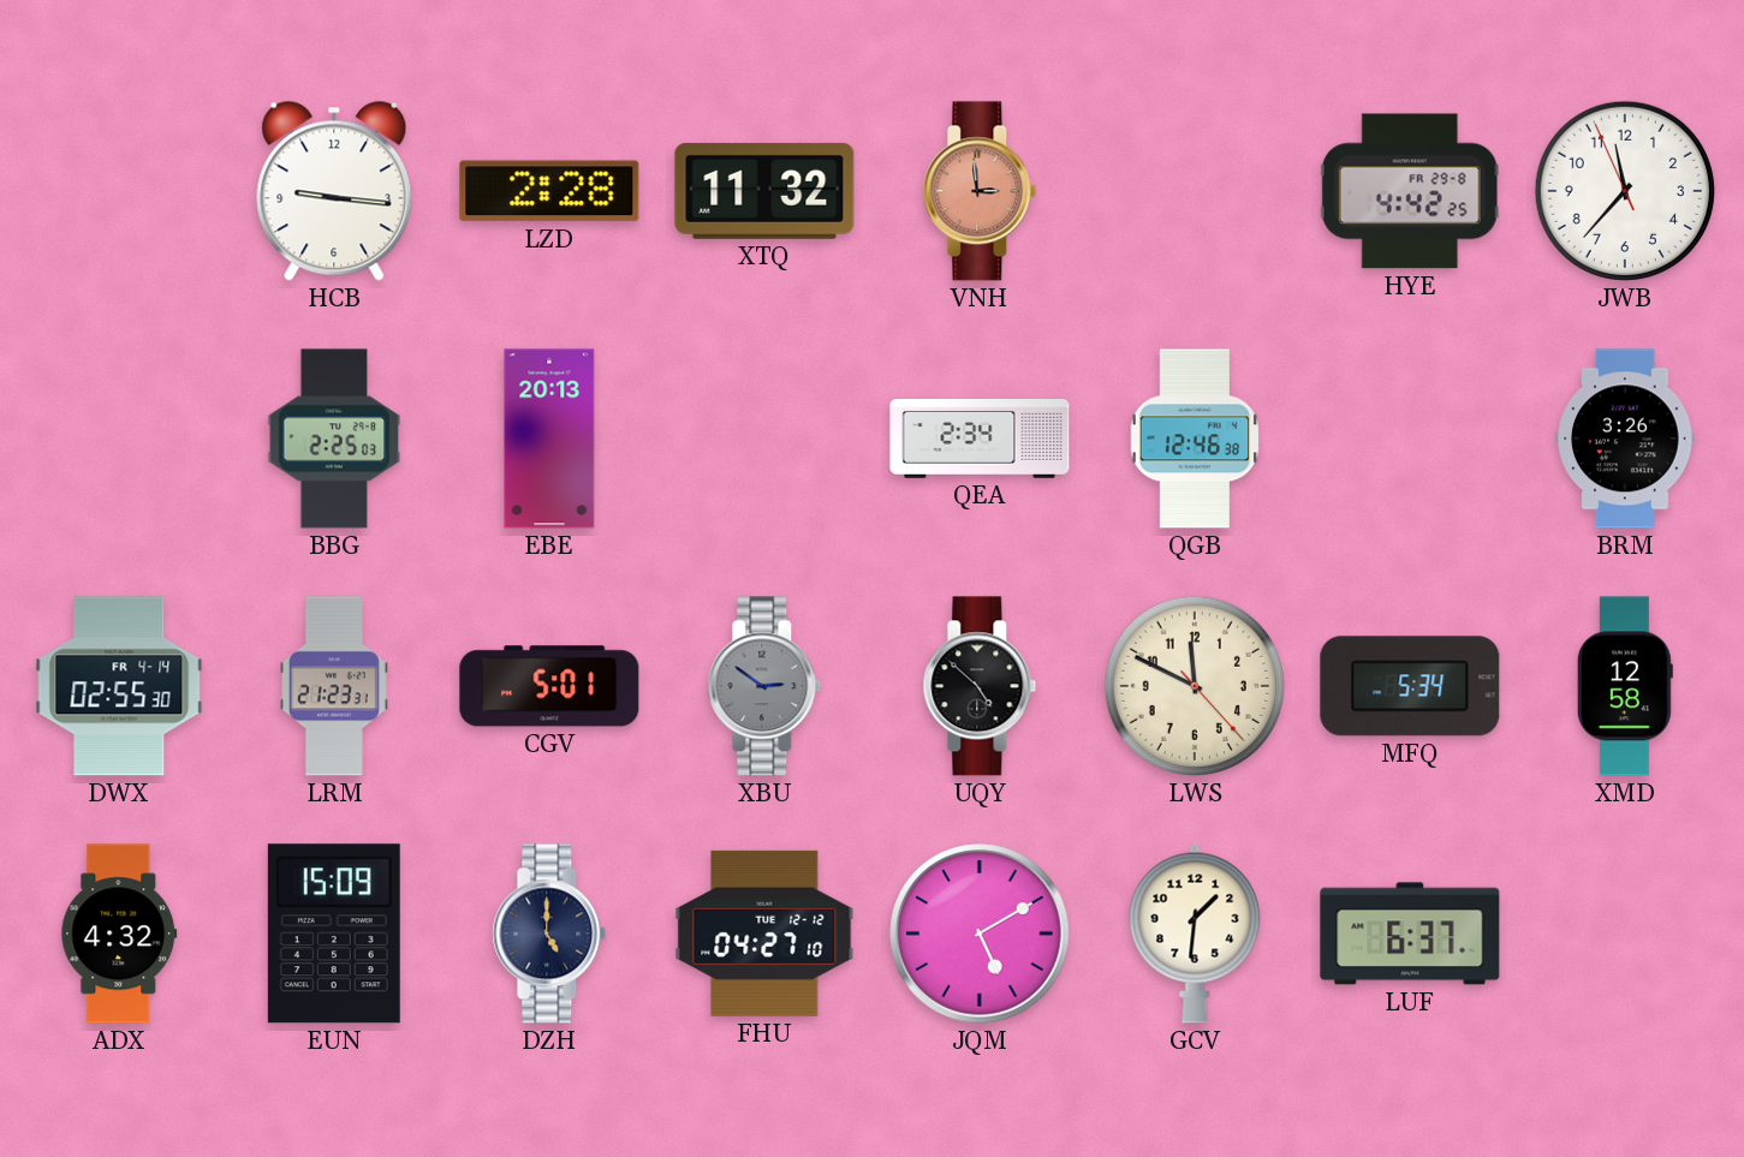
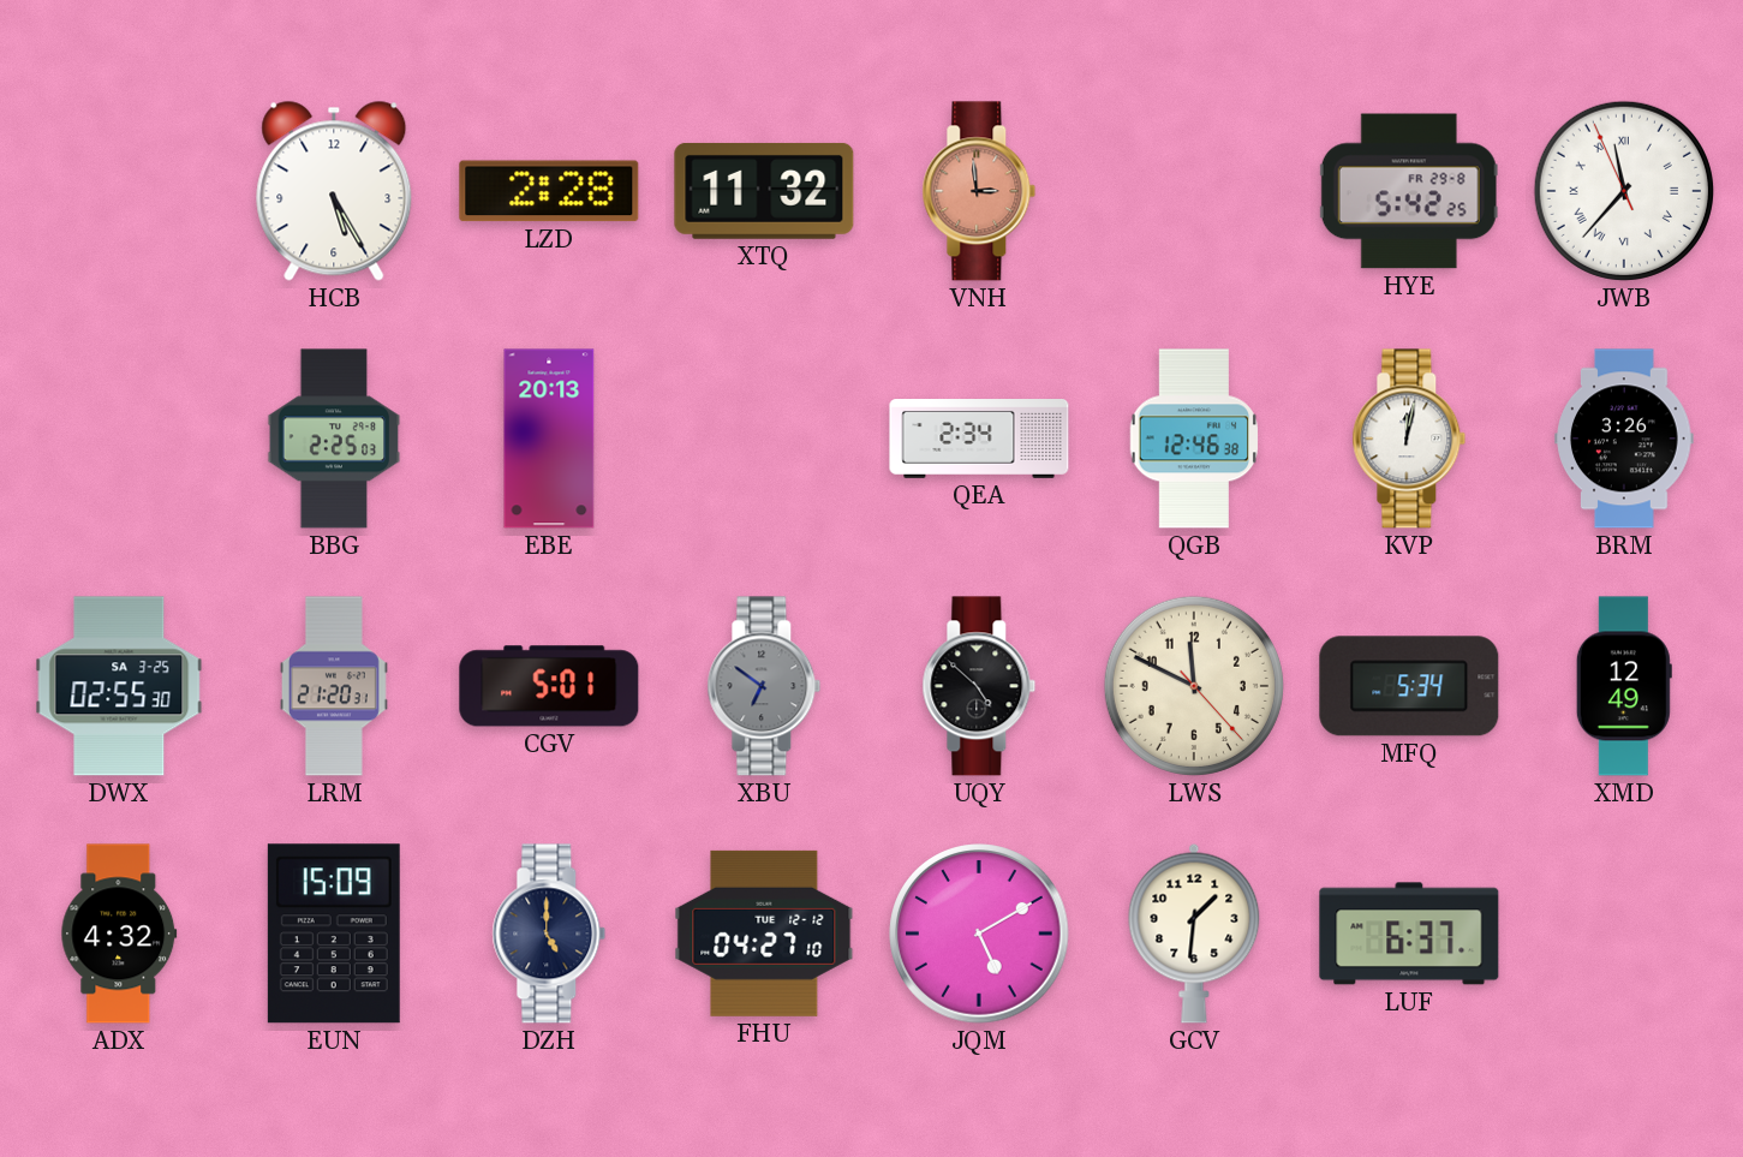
HCB: 9:16 -> 5:25 (334, 191)
HYE: 4:42 -> 5:42 (1409, 191)
JWB numerals: Arabic -> Roman (1624, 191)
KVP: none -> 12:02 (1409, 439)
DWX date: FR 4-14 -> SA 3-25 (119, 686)
LRM: 21:23 -> 21:20 (334, 686)
XBU: 2:51 -> 6:51 (764, 686)
XMD: 12:58 -> 12:49 (1624, 686)
